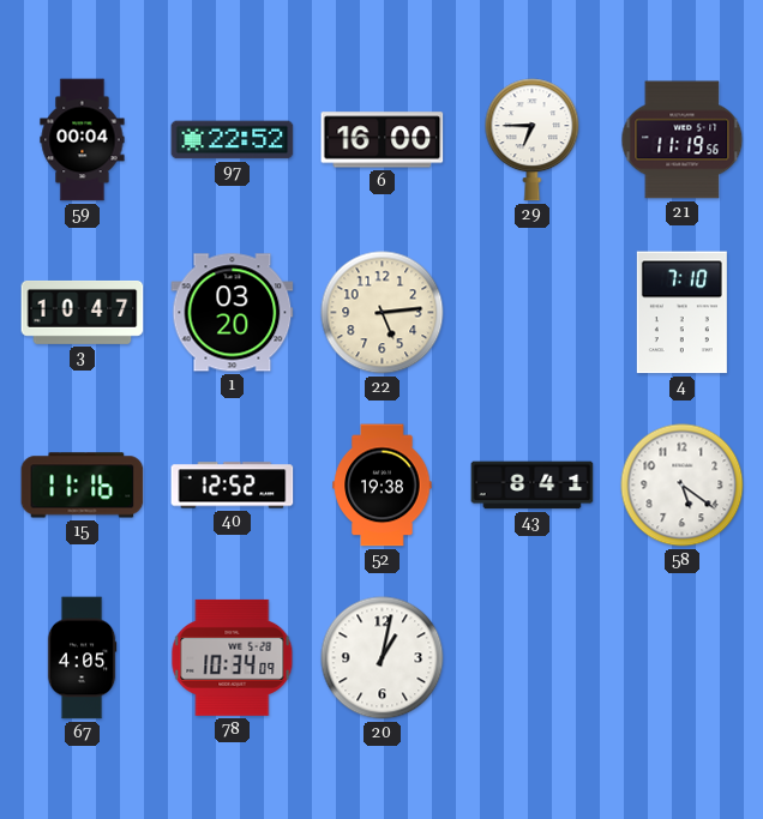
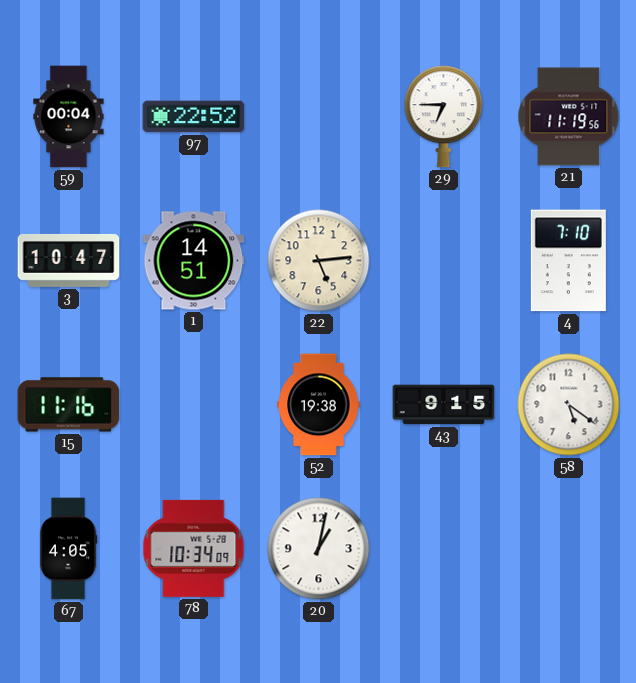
6: 16:00 -> none (383, 140)
1: 03:20 -> 14:51 (194, 261)
40: 12:52 -> none (233, 486)
43: 8:41 -> 9:15 (444, 405)
